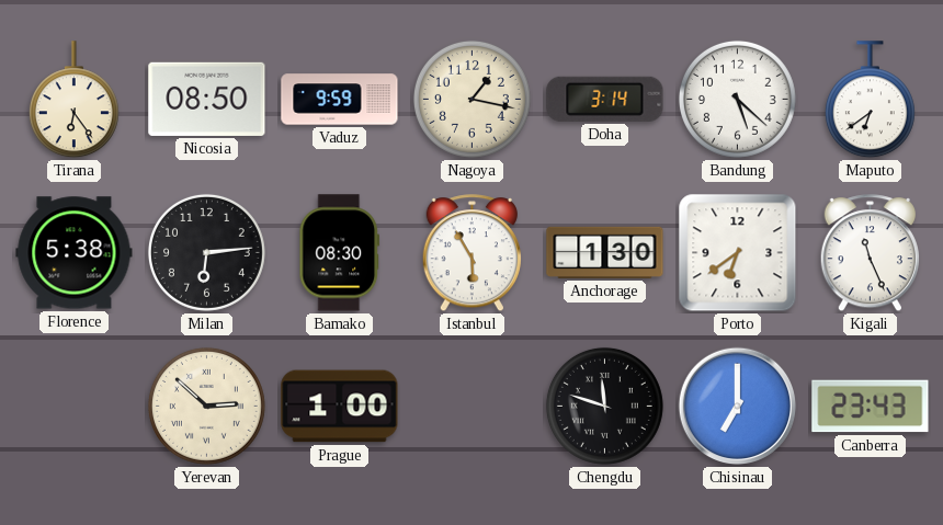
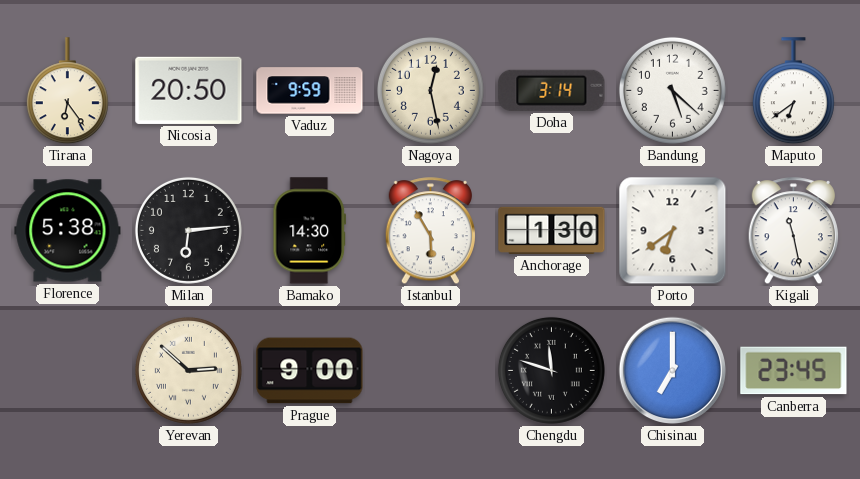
Nicosia: 08:50 -> 20:50 (189, 90)
Nagoya: 1:17 -> 12:28 (430, 90)
Bamako: 08:30 -> 14:30 (310, 231)
Kigali: 11:26 -> 11:28 (793, 231)
Prague: 1:00 -> 9:00 (310, 371)
Canberra: 23:43 -> 23:45 (794, 371)
